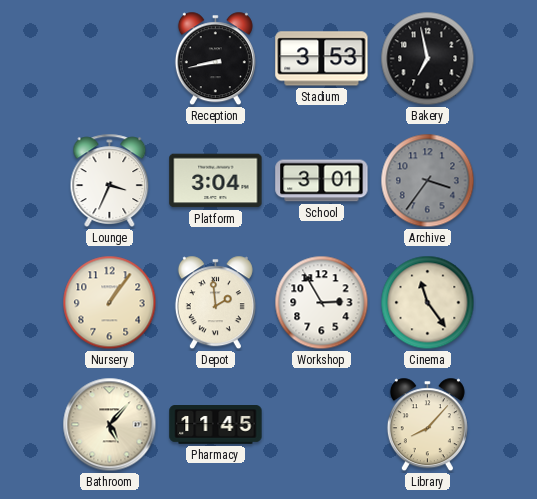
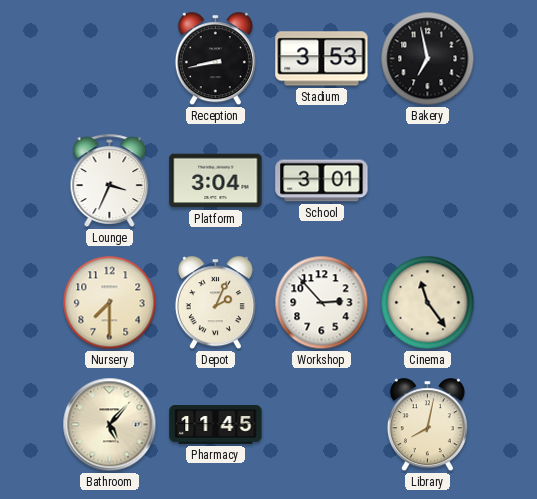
Archive: 3:36 -> none (428, 181)
Nursery: 1:06 -> 7:30 (110, 303)
Depot: 1:59 -> 2:04 (215, 303)
Workshop: 2:55 -> 2:53 (322, 303)
Library: 8:07 -> 8:02 (427, 425)
